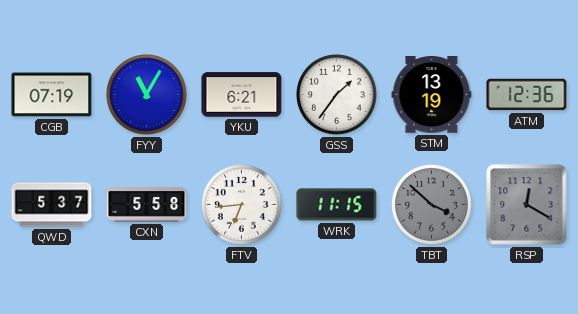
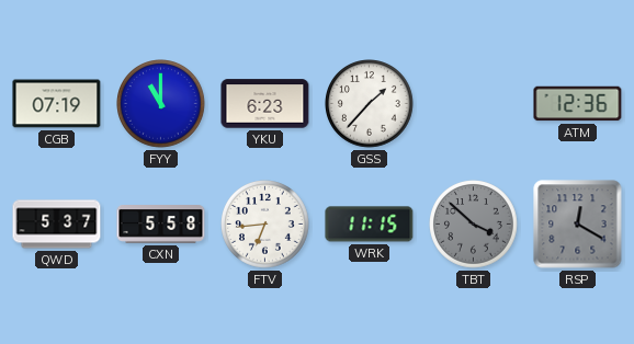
FYY: 11:05 -> 11:00 (161, 104)
YKU: 6:21 -> 6:23 (265, 104)
GSS: 1:36 -> 1:37 (370, 104)
STM: 13:19 -> none (432, 95)
